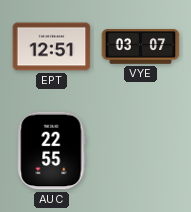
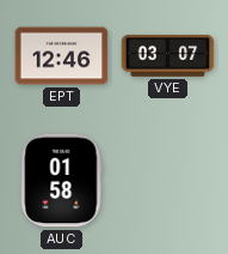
EPT: 12:51 -> 12:46 (62, 56)
AUC: 22:55 -> 01:58 (62, 181)
